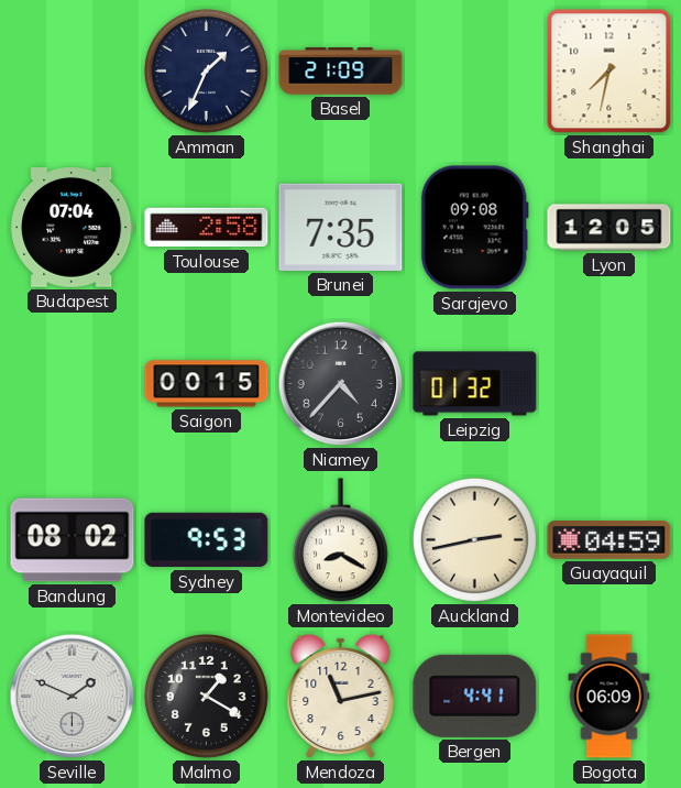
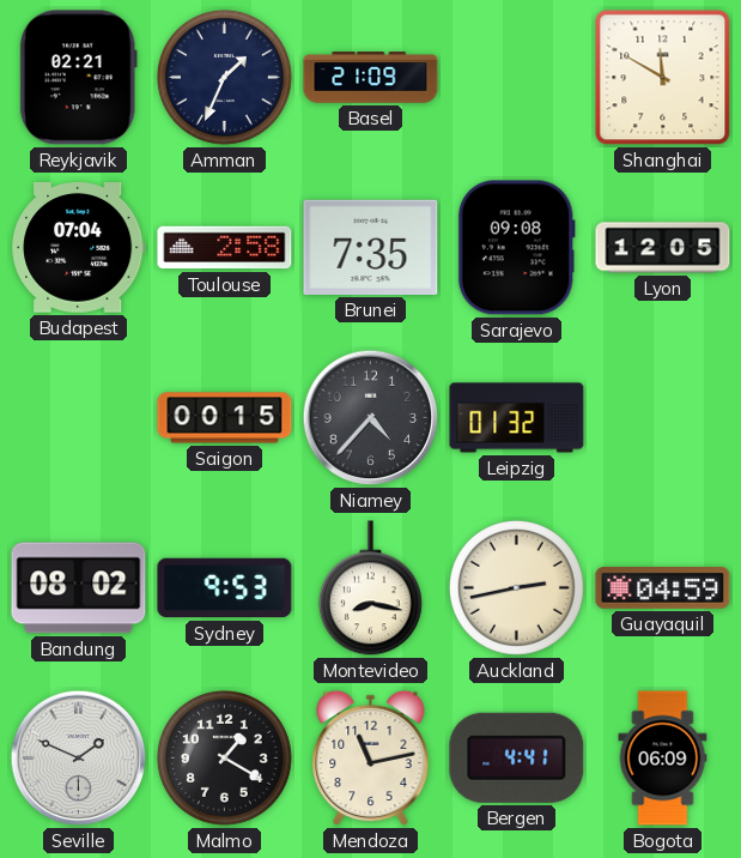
Reykjavik: none -> 02:21 (78, 78)
Shanghai: 7:32 -> 11:50 (663, 78)
Montevideo: 8:20 -> 8:17 (370, 588)
